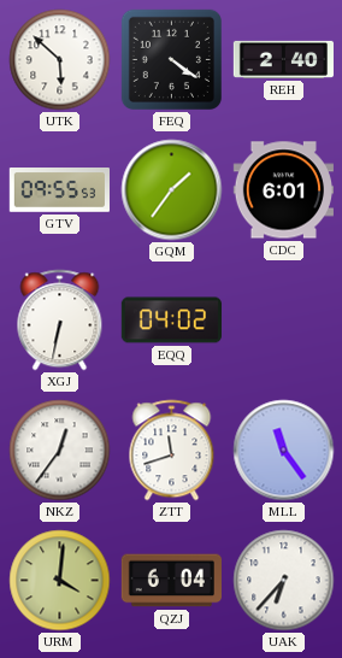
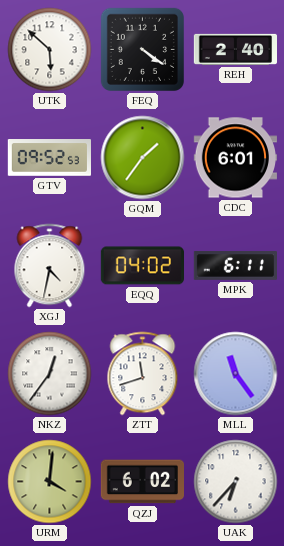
GTV: 09:55 -> 09:52 (49, 158)
XGJ: 6:32 -> 4:32 (50, 266)
MPK: none -> 6:11 (235, 266)
QZJ: 6:04 -> 6:02 (142, 482)
